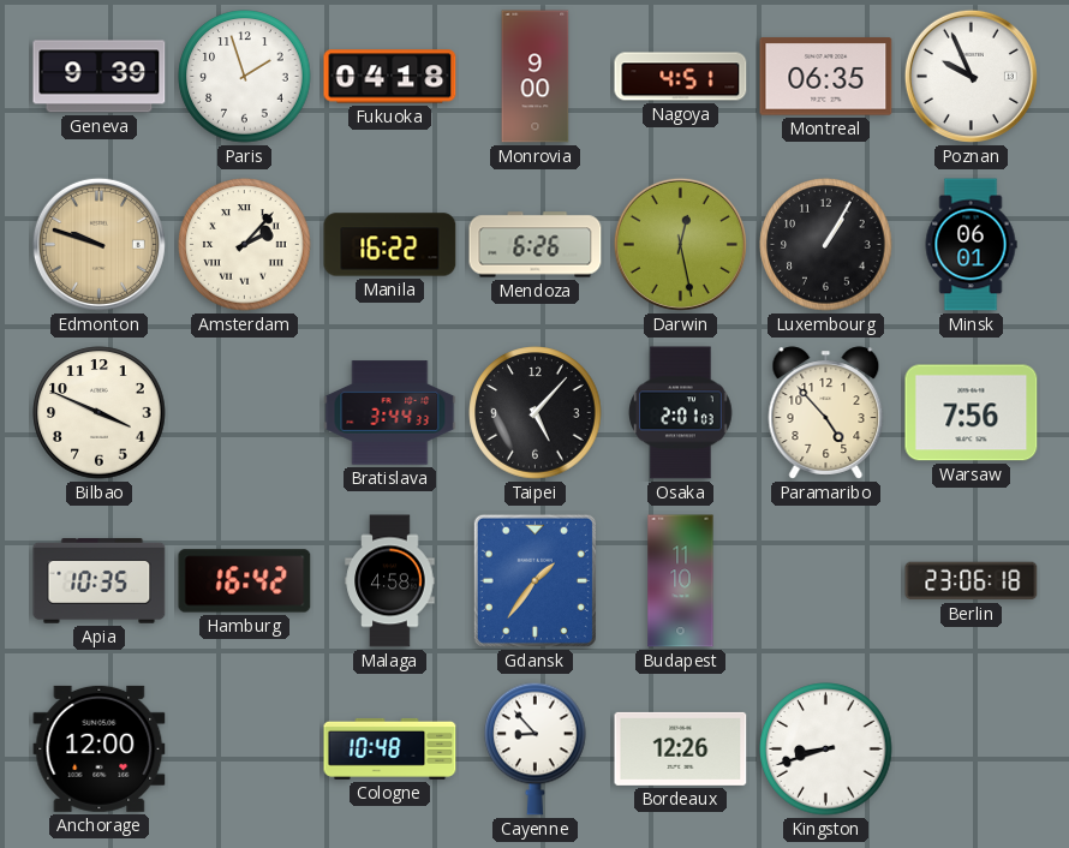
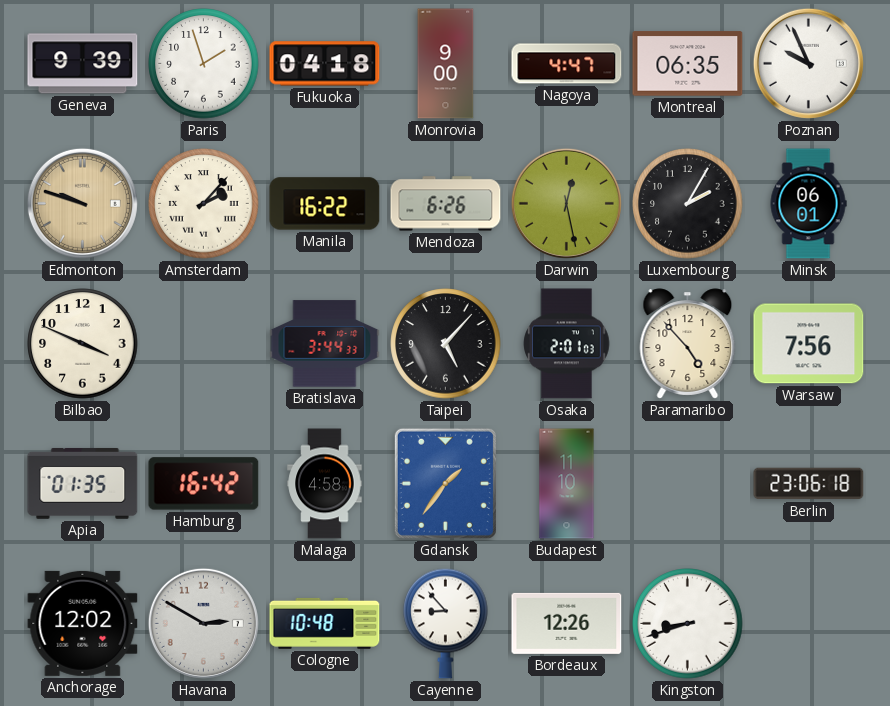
Nagoya: 4:51 -> 4:47 (567, 64)
Luxembourg: 1:05 -> 2:05 (688, 204)
Apia: 10:35 -> 01:35 (83, 483)
Anchorage: 12:00 -> 12:02 (83, 623)
Havana: none -> 2:50 (203, 623)
